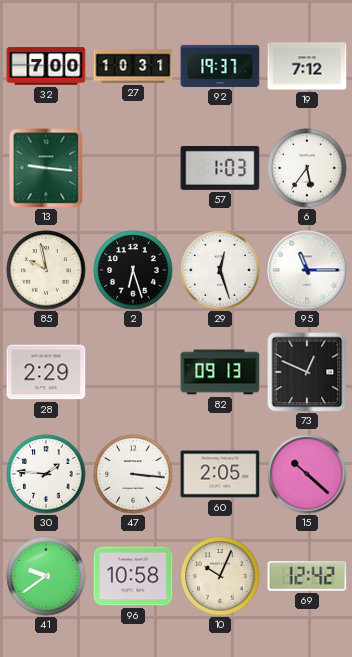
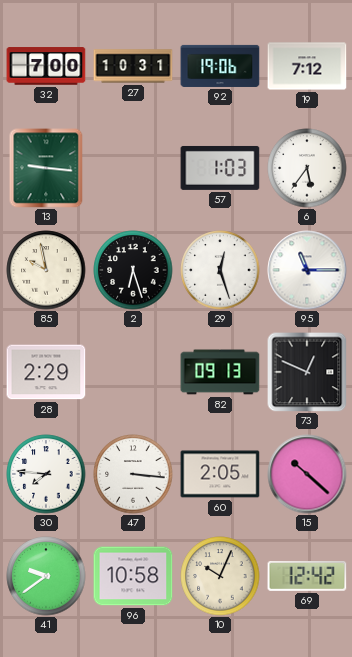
92: 19:37 -> 19:06 (220, 66)
30: 1:46 -> 7:46 (46, 474)
